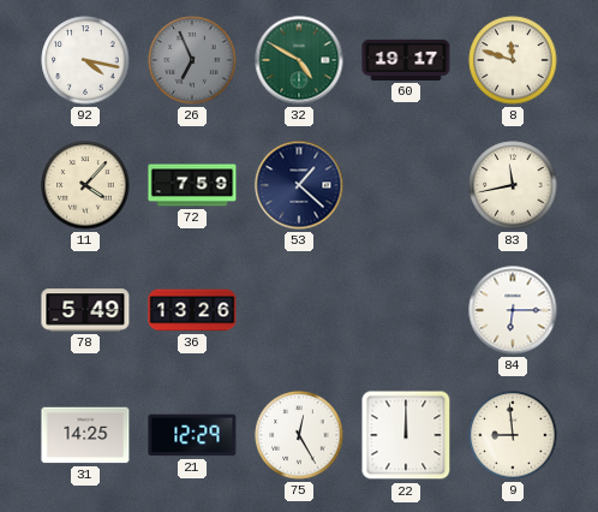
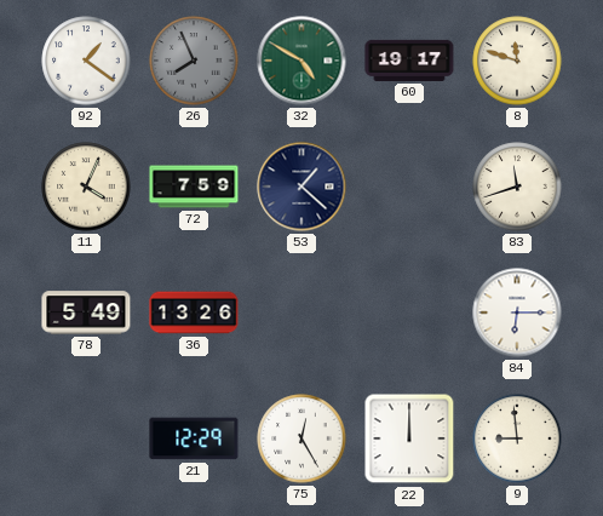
92: 4:17 -> 1:21 (86, 61)
26: 6:56 -> 7:56 (194, 61)
11: 4:07 -> 4:04 (86, 187)
83: 11:43 -> 11:42 (517, 187)
31: 14:25 -> none (85, 435)
